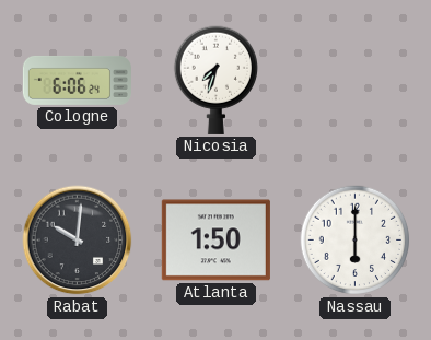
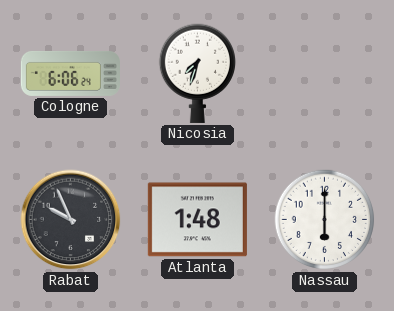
Rabat: 10:01 -> 9:56 (71, 220)
Atlanta: 1:50 -> 1:48 (197, 220)
